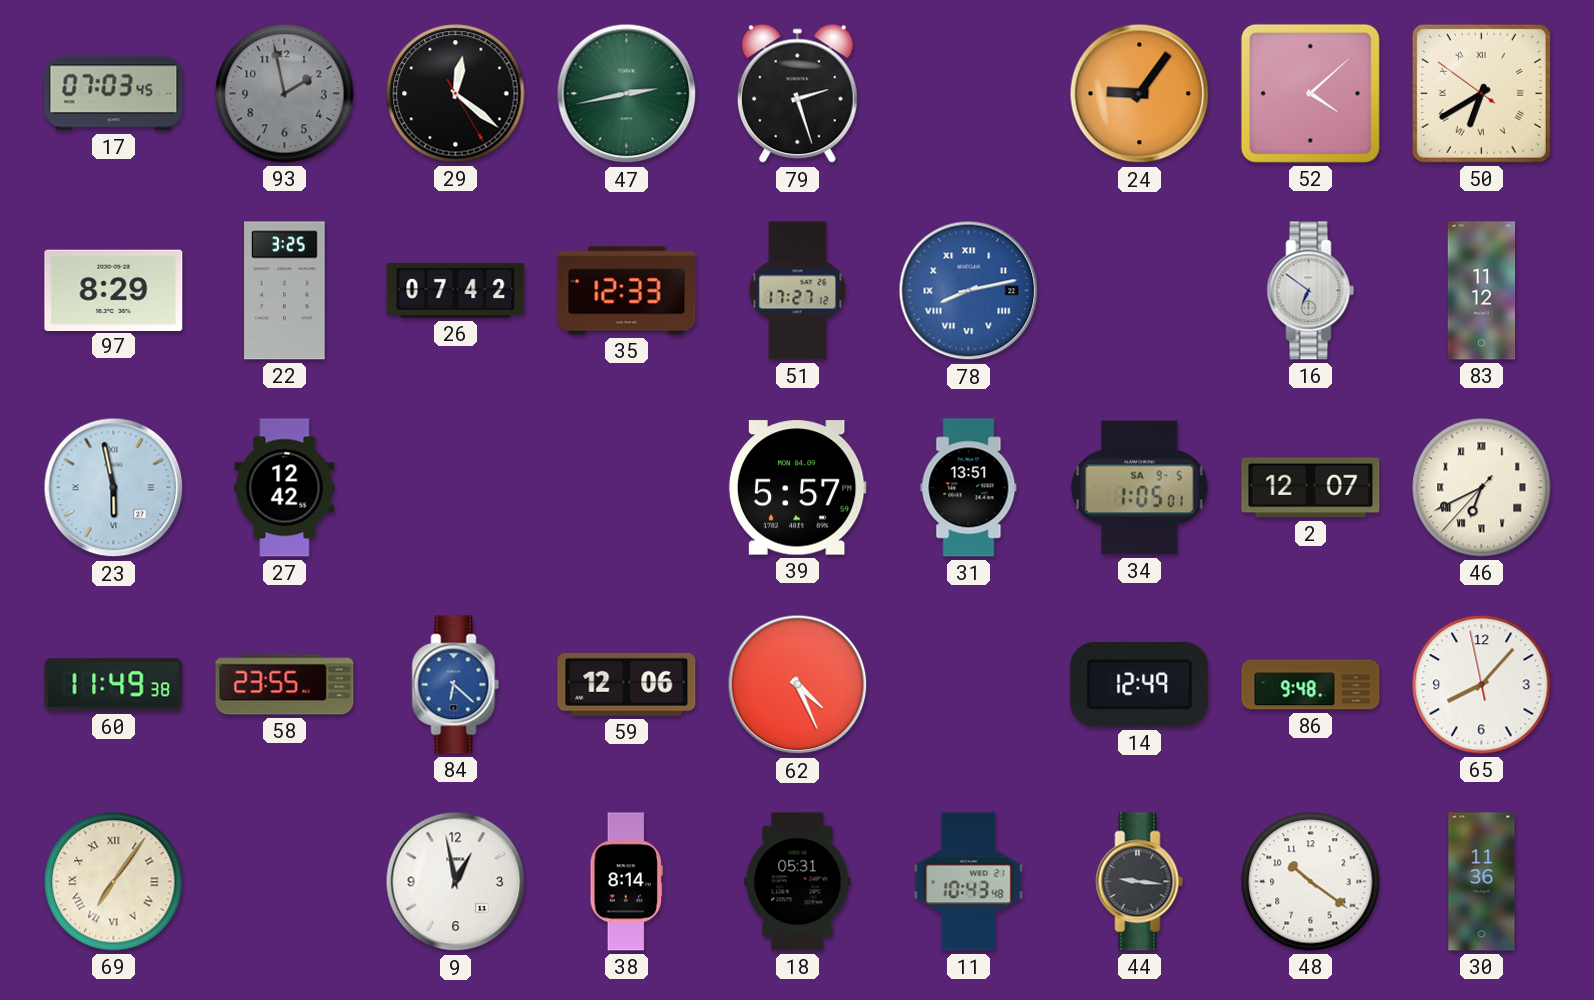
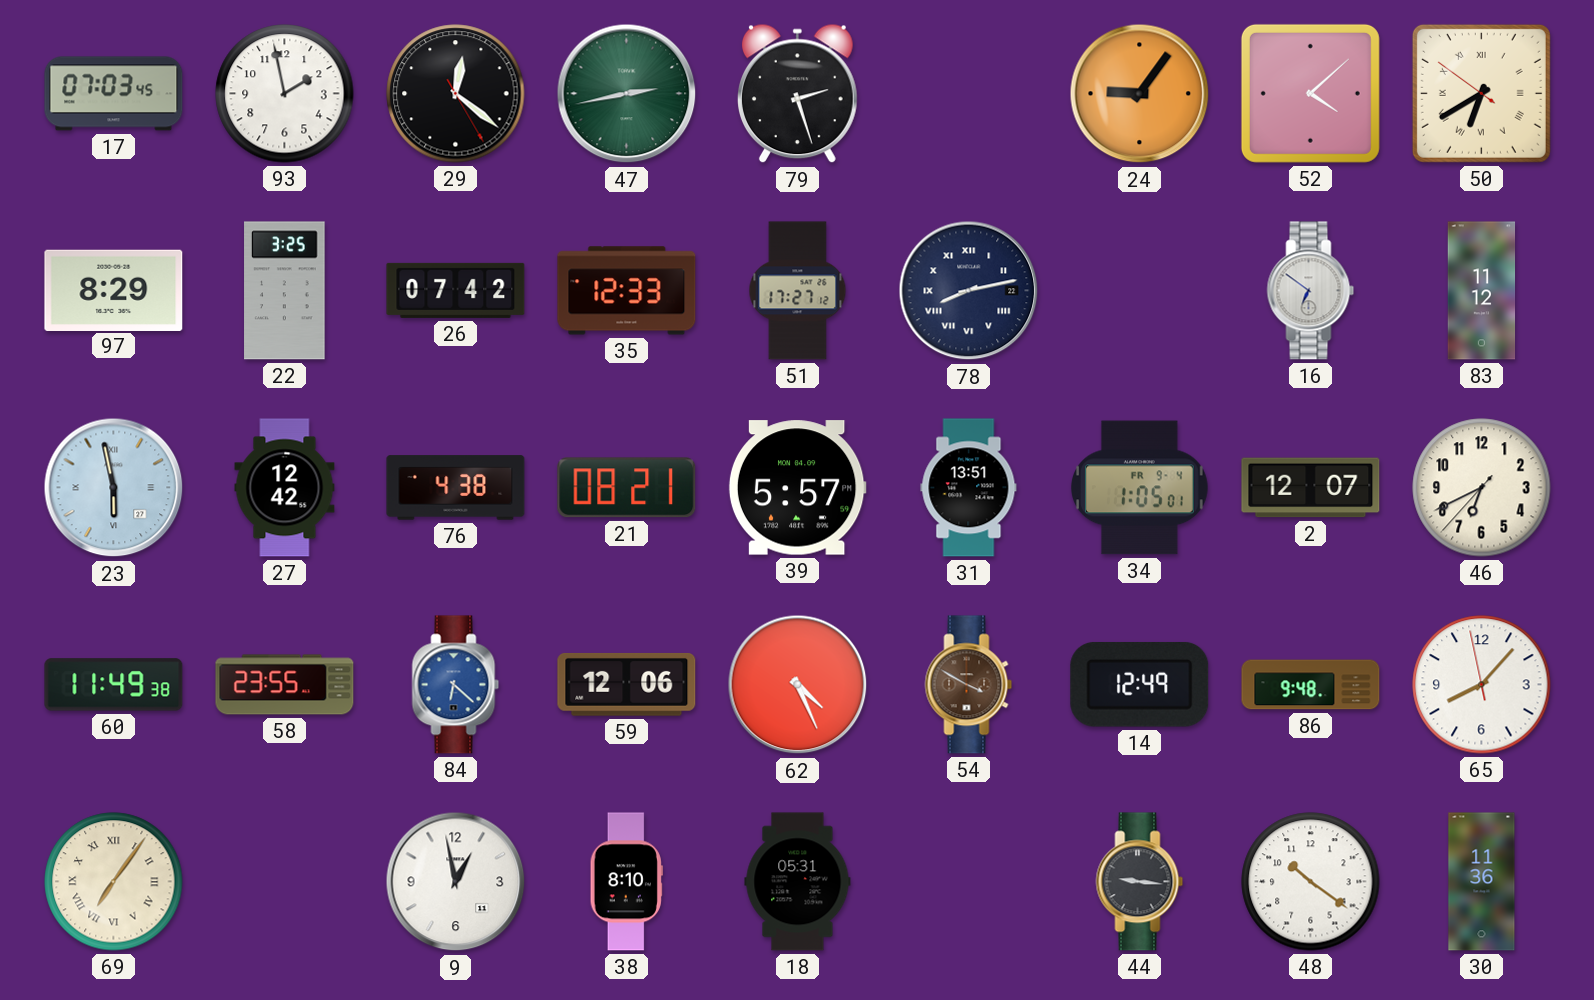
93 dial: grey -> white (285, 94)
78 dial: blue -> navy (969, 291)
76: none -> 4:38 (456, 488)
21: none -> 08:21 (627, 488)
34 date: SA 9-5 -> FR 9-4 (1140, 488)
46 numerals: Roman -> Arabic (1482, 488)
54: none -> 3:50 (969, 685)
38: 8:14 -> 8:10 (626, 882)
11: 10:43 -> none (969, 882)
